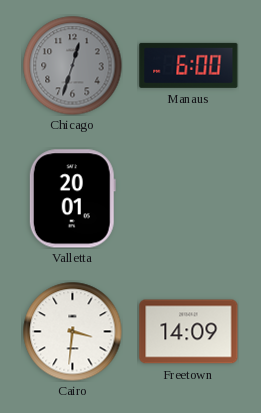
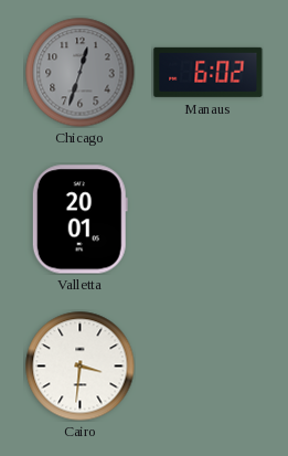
Manaus: 6:00 -> 6:02 (209, 72)
Freetown: 14:09 -> none (189, 332)
